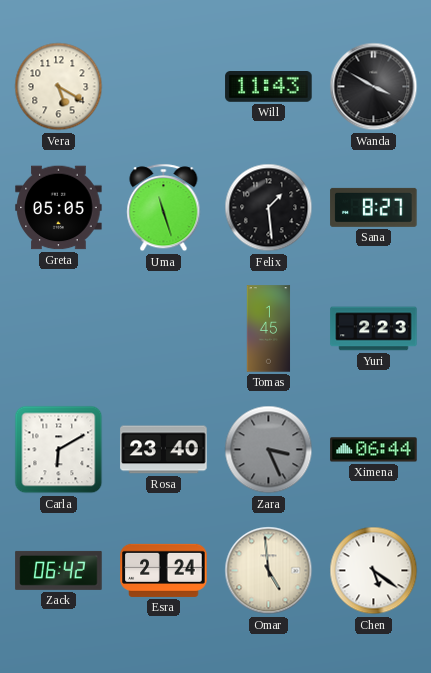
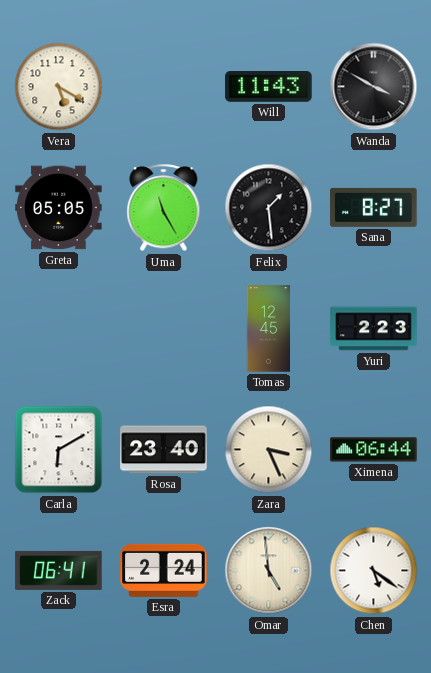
Uma: 11:27 -> 11:25 (164, 208)
Tomas: 1:45 -> 12:45 (269, 329)
Zara dial: grey -> cream (269, 450)
Zack: 06:42 -> 06:41 (59, 570)
